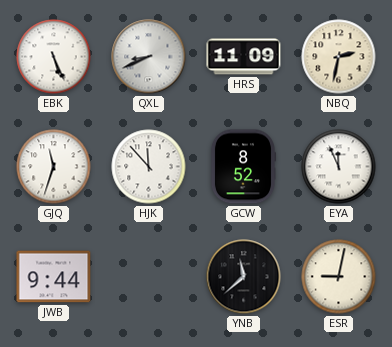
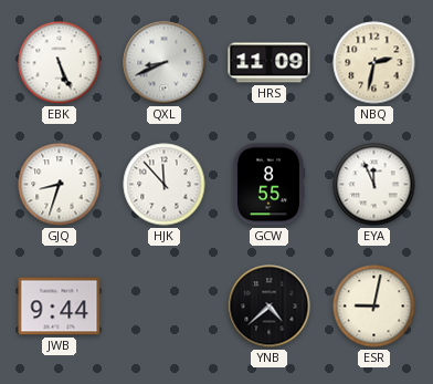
GJQ: 11:33 -> 8:33 (60, 185)
GCW: 8:52 -> 8:55 (267, 185)
YNB: 11:38 -> 4:38 (270, 307)
